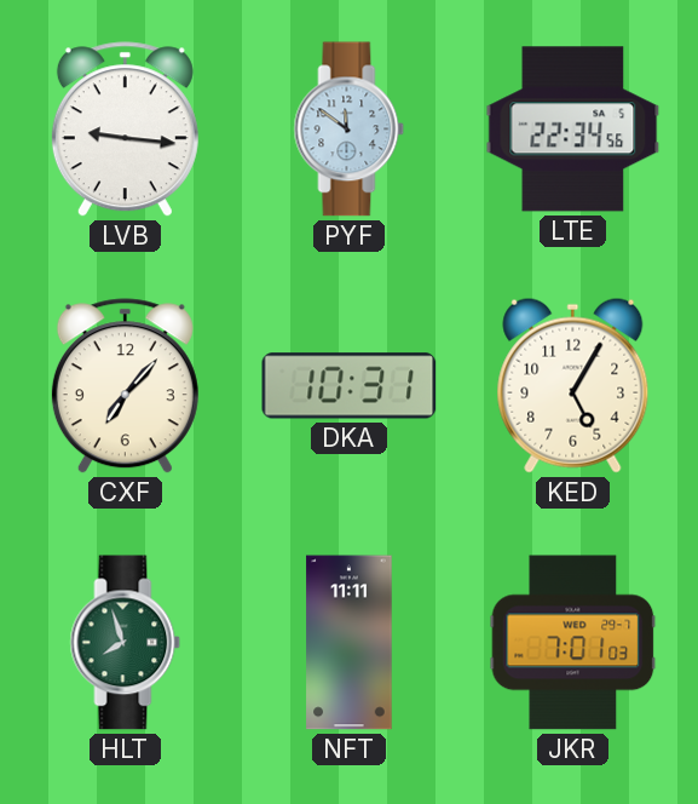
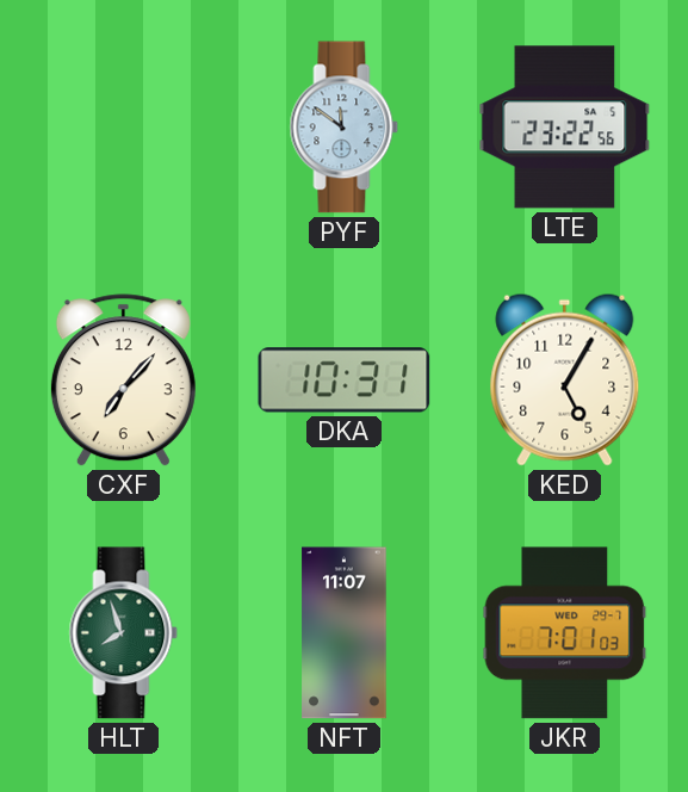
LVB: 9:16 -> none (125, 130)
LTE: 22:34 -> 23:22 (565, 128)
NFT: 11:11 -> 11:07 (345, 633)
